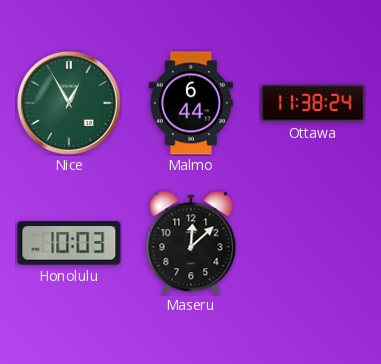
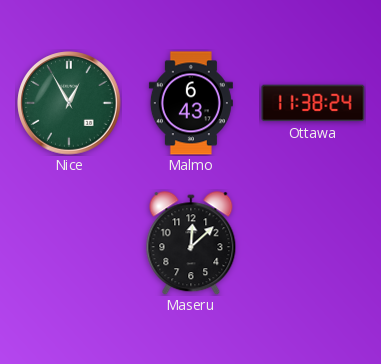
Malmo: 6:44 -> 6:43 (191, 103)
Honolulu: 10:03 -> none (69, 243)
